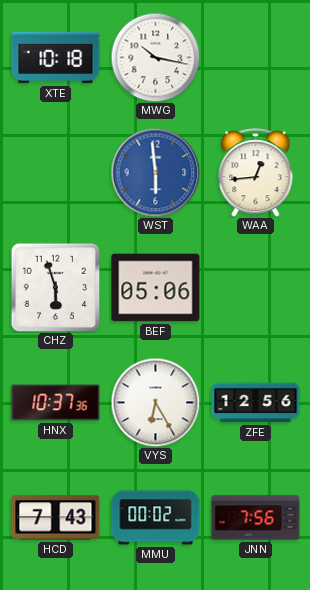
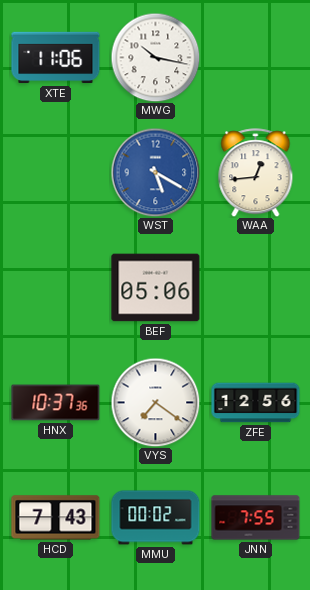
XTE: 10:18 -> 11:06 (56, 58)
WST: 5:59 -> 5:20 (155, 172)
CHZ: 5:57 -> none (55, 287)
VYS: 6:25 -> 7:21 (155, 402)
JNN: 7:56 -> 7:55 (256, 518)
